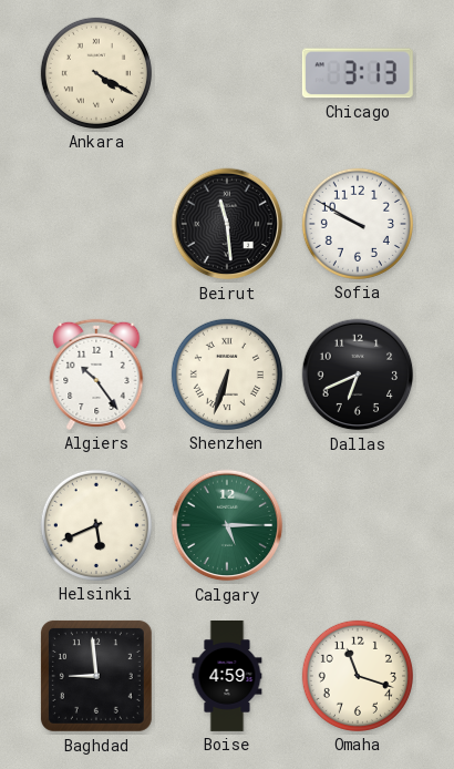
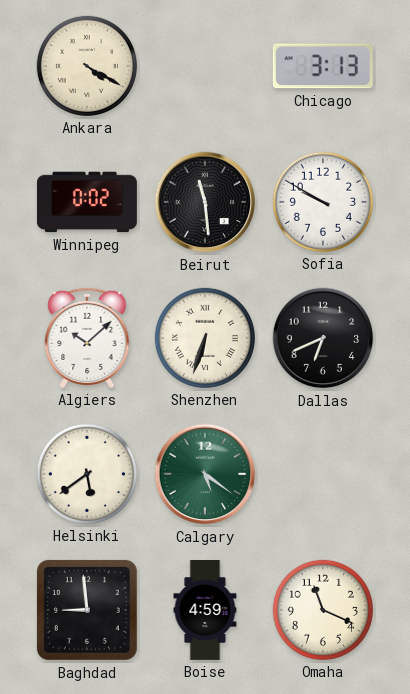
Winnipeg: none -> 0:02 (87, 202)
Algiers: 10:24 -> 10:08 (87, 338)
Helsinki: 5:41 -> 5:39 (87, 474)
Calgary: 5:15 -> 5:21 (205, 474)
Omaha: 11:18 -> 11:19 (323, 610)
